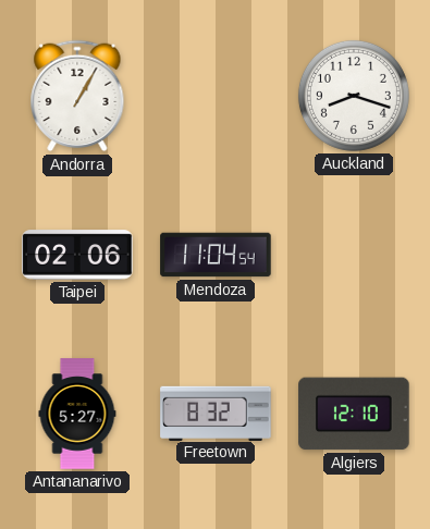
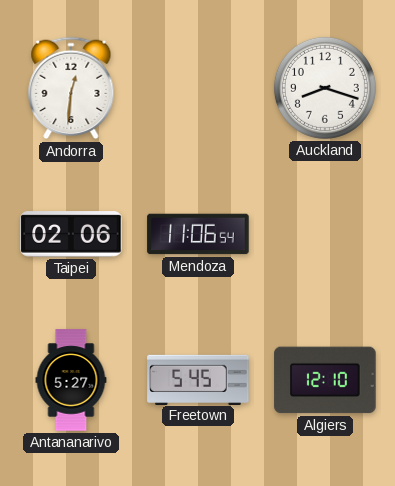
Andorra: 1:05 -> 12:31 (71, 88)
Mendoza: 11:04 -> 11:06 (198, 234)
Freetown: 8:32 -> 5:45 (198, 379)
